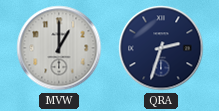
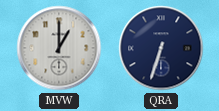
QRA: 2:33 -> 6:33 (161, 48)
